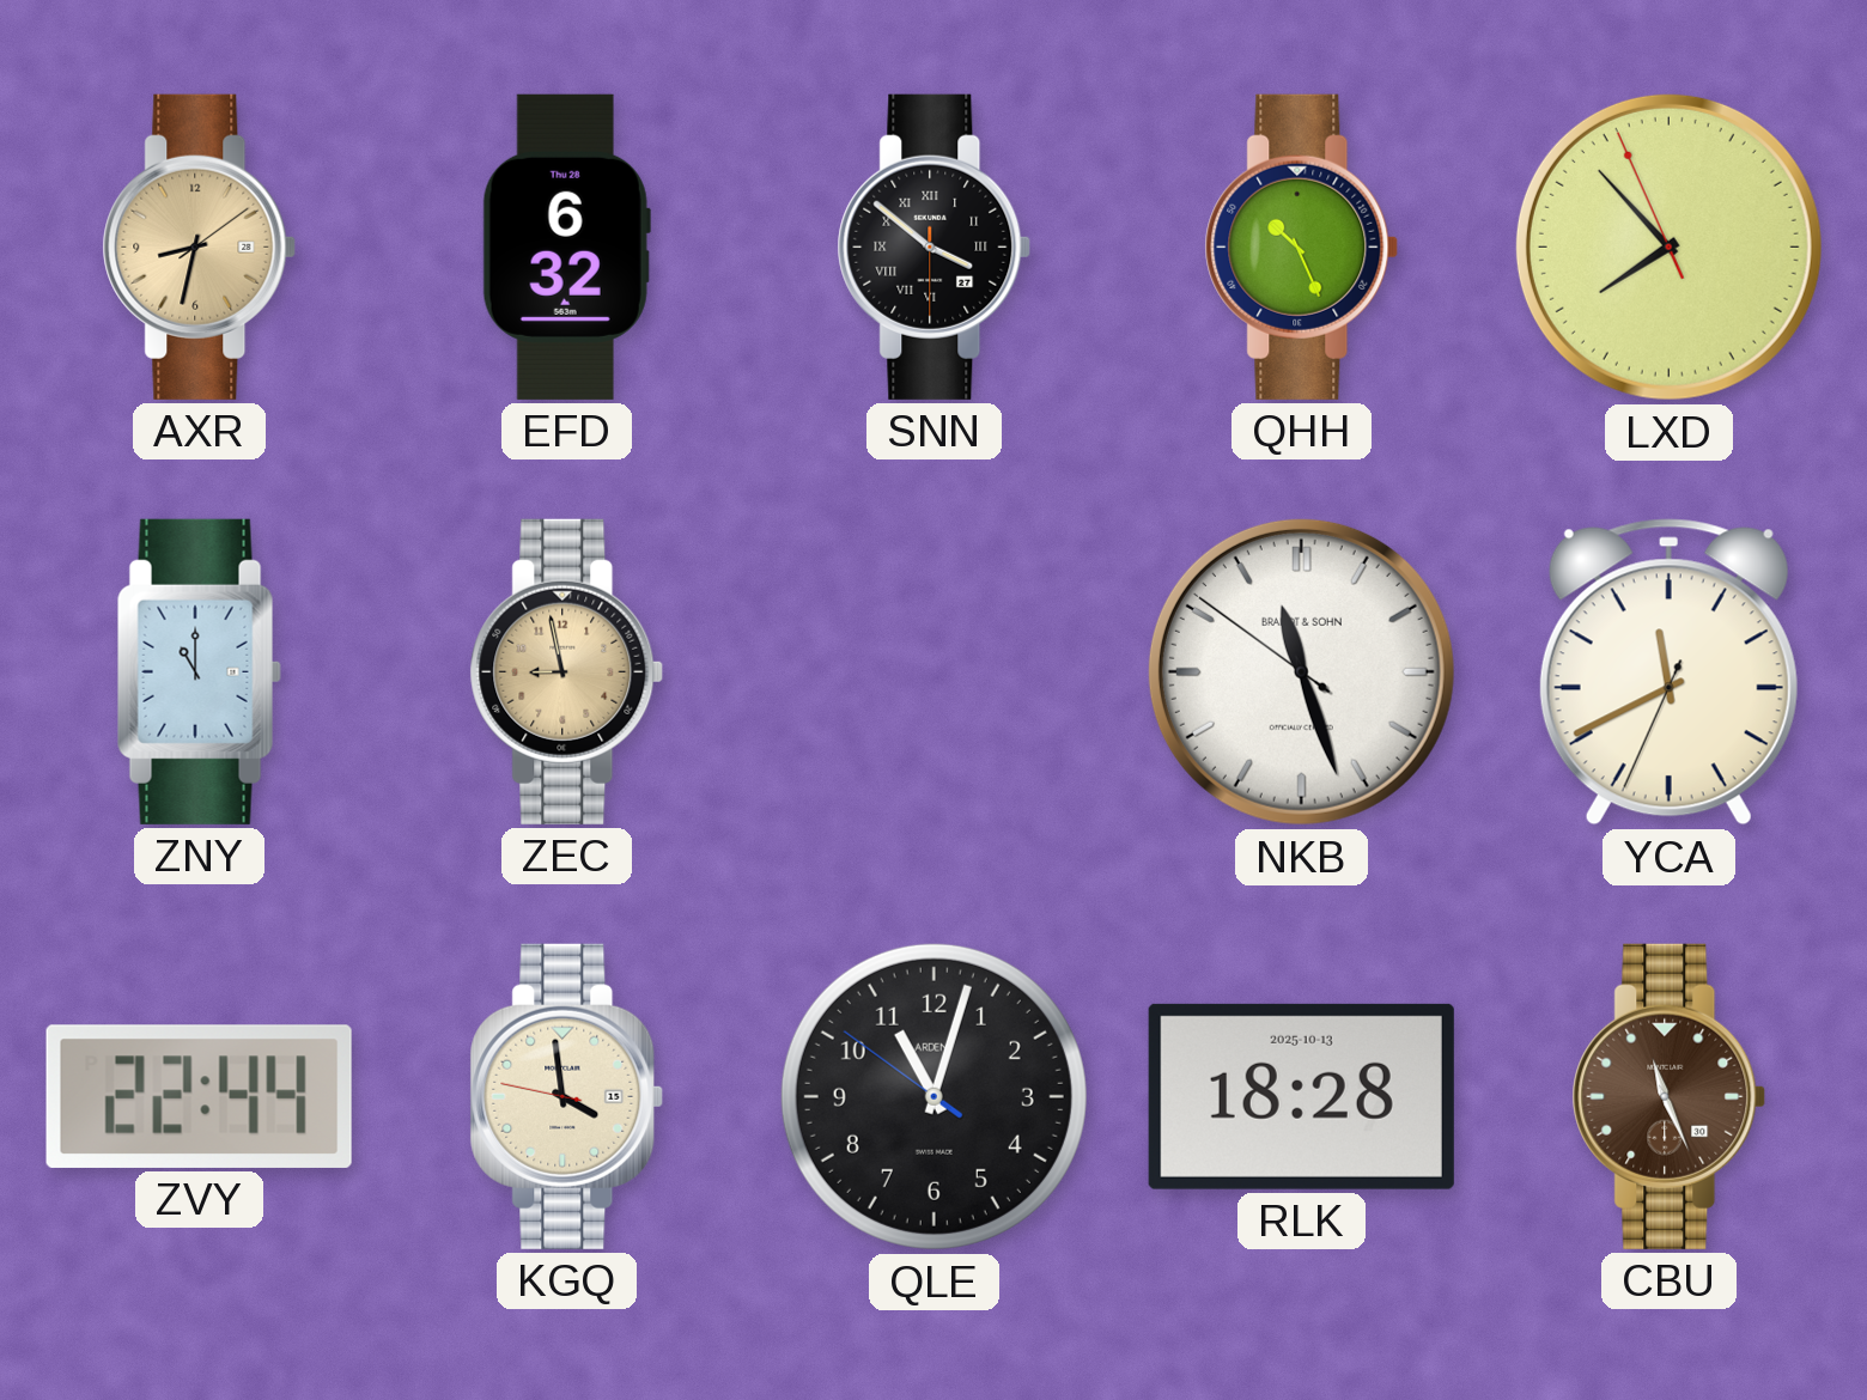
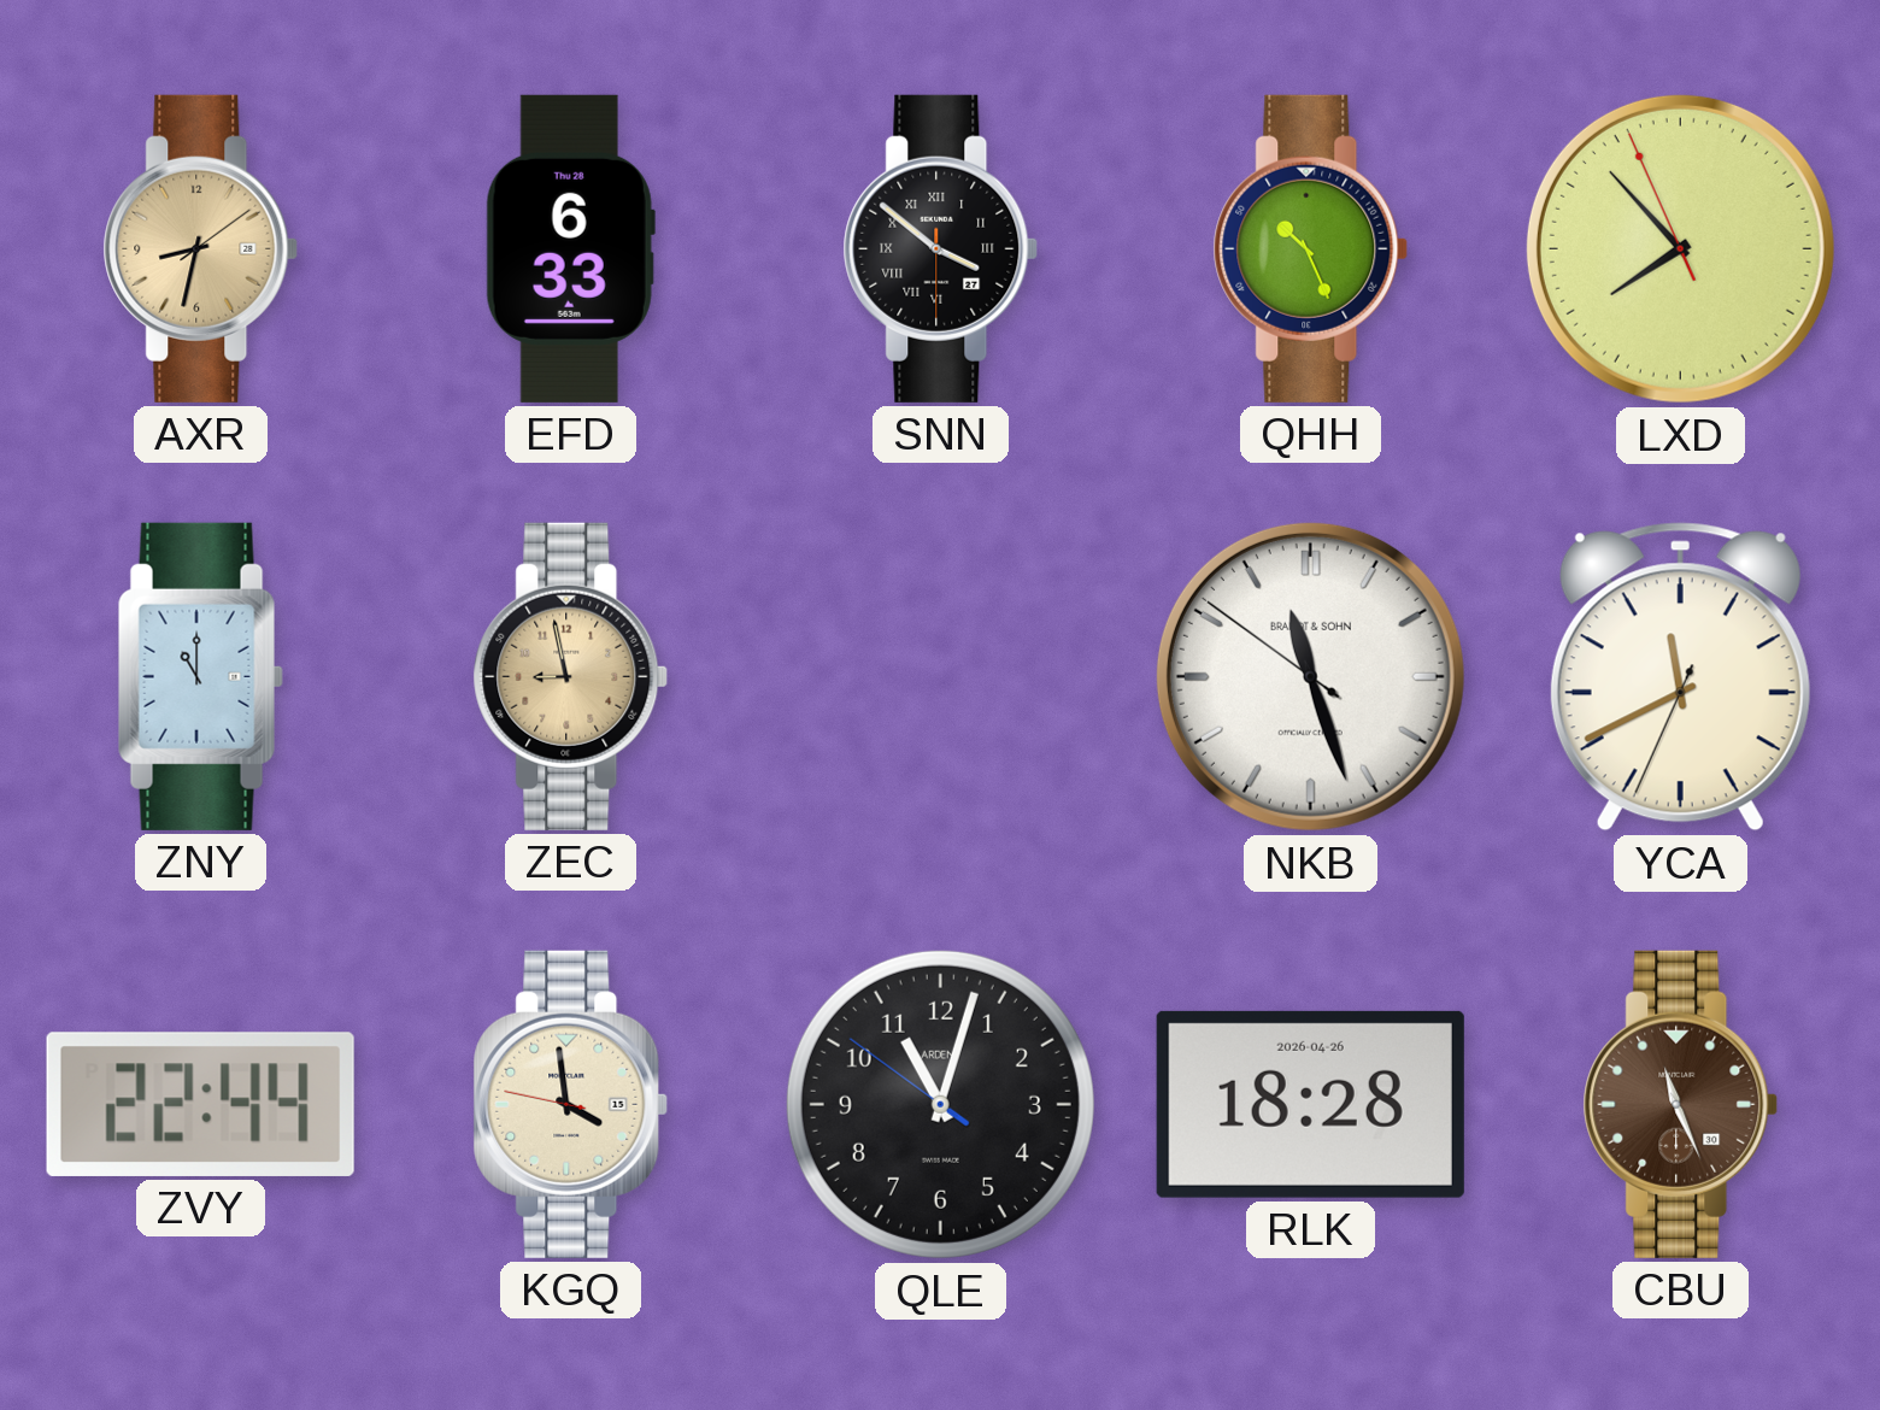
EFD: 6:32 -> 6:33 (570, 248)
RLK date: 2025-10-13 -> 2026-04-26 (1310, 1104)
